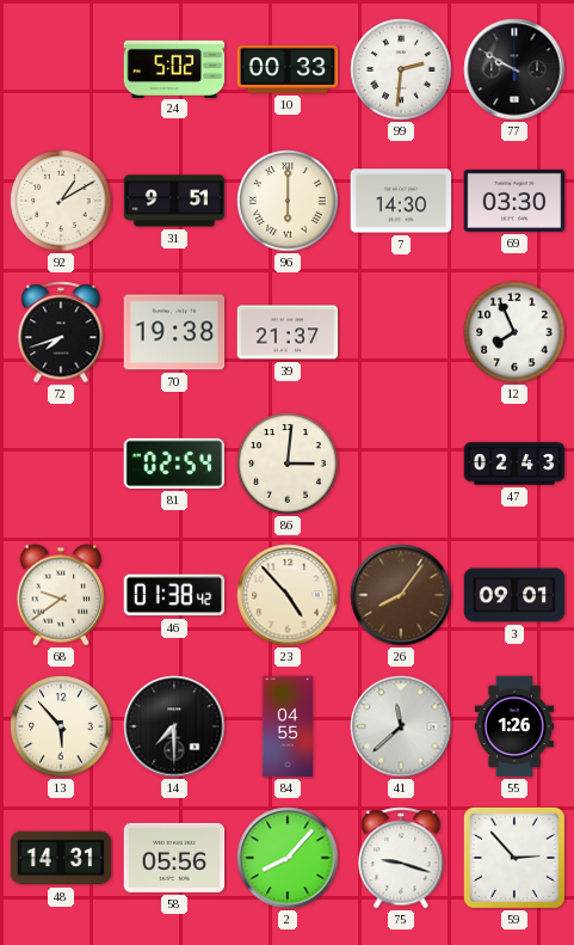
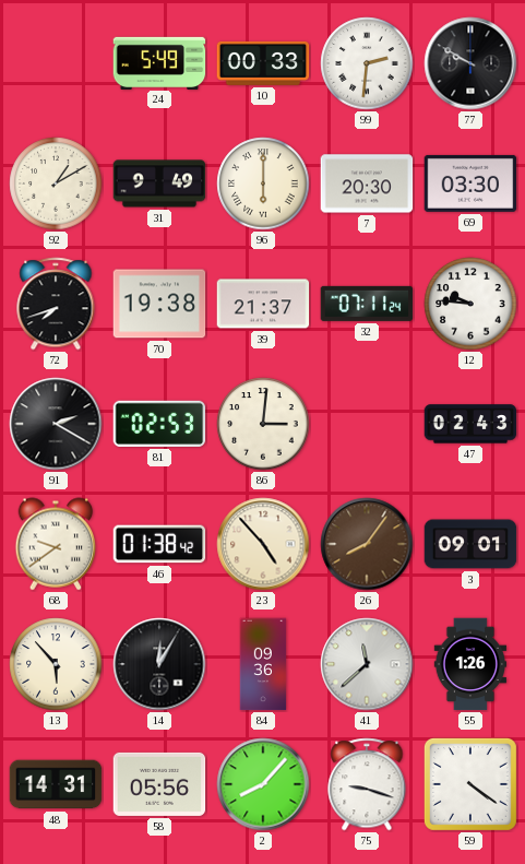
24: 5:02 -> 5:49 (159, 62)
31: 9:51 -> 9:49 (159, 184)
7: 14:30 -> 20:30 (367, 184)
32: none -> 07:11 (367, 304)
12: 7:56 -> 9:46 (470, 304)
91: none -> 2:20 (56, 424)
81: 02:54 -> 02:53 (159, 424)
14: 7:30 -> 12:05 (159, 664)
84: 04:55 -> 09:36 (263, 664)
59: 2:53 -> 4:21 (470, 784)
